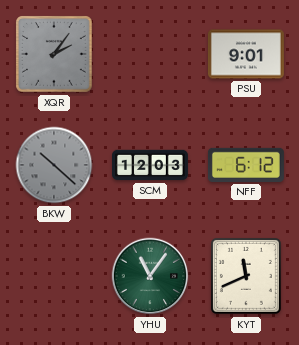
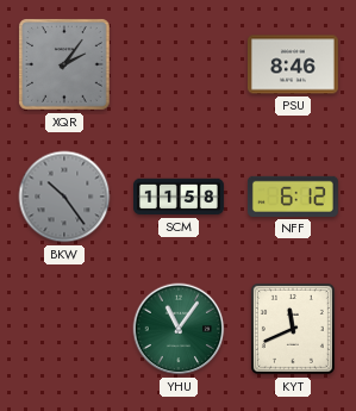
PSU: 9:01 -> 8:46 (293, 64)
BKW: 10:22 -> 10:24 (64, 197)
SCM: 12:03 -> 11:58 (180, 197)
